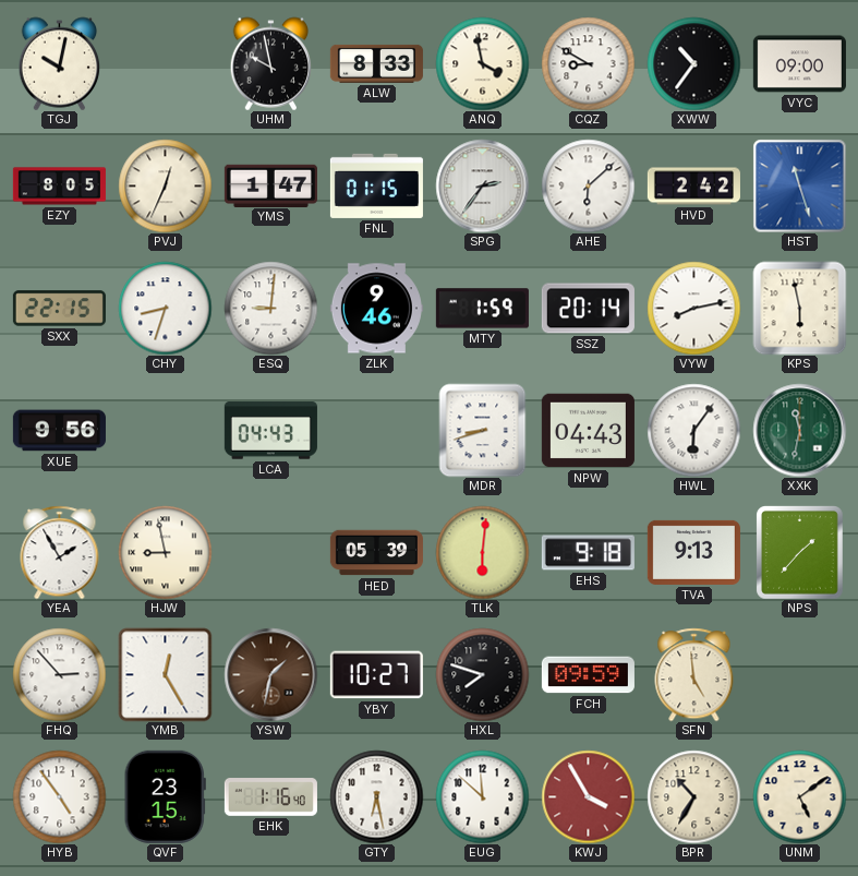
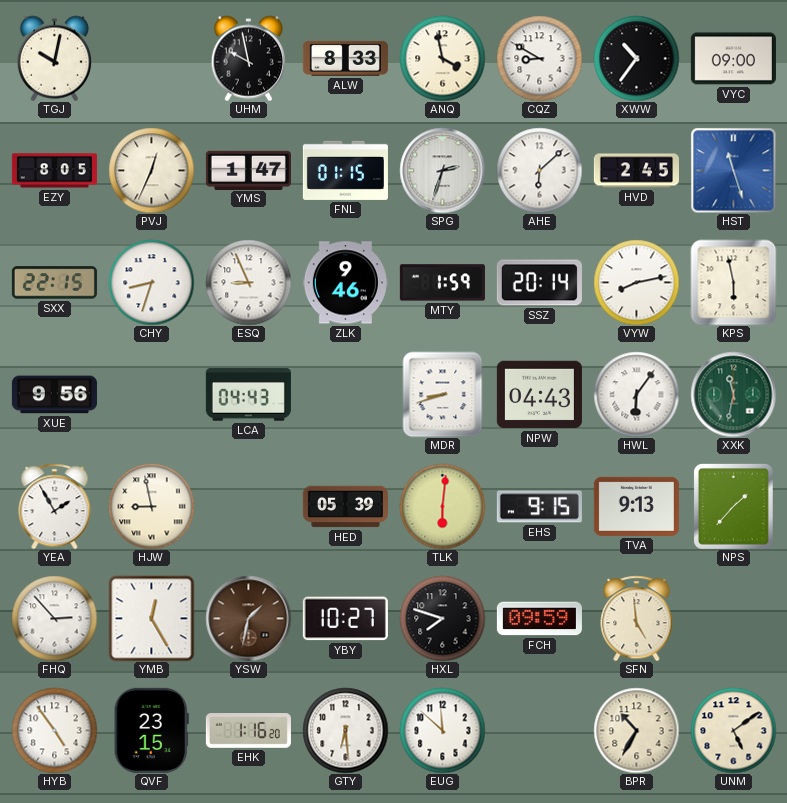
SPG: 2:36 -> 2:33 (442, 170)
HVD: 2:42 -> 2:45 (636, 171)
ESQ: 9:01 -> 8:56 (248, 282)
EHS: 9:18 -> 9:15 (539, 507)
EHK: 1:16:40 -> 1:16:20 (248, 731)
GTY: 6:28 -> 6:29 (345, 730)
KWJ: 3:55 -> none (588, 796)
